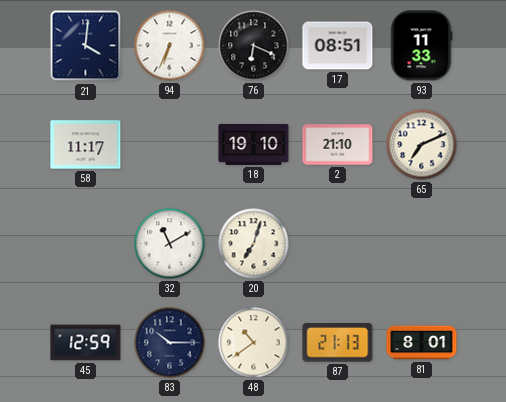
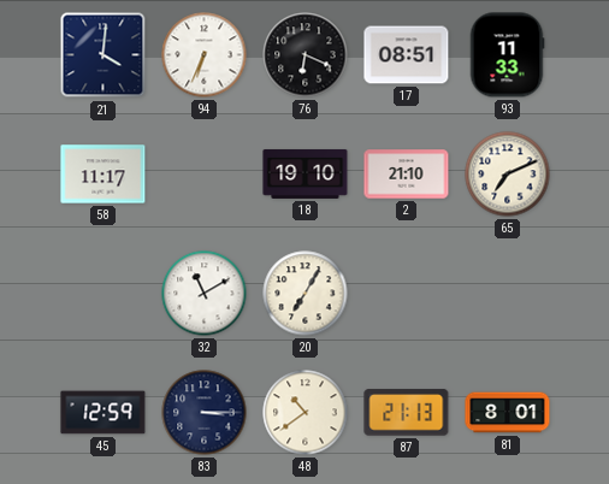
20: 7:03 -> 7:05 (306, 294)
83: 10:15 -> 3:15 (205, 413)
